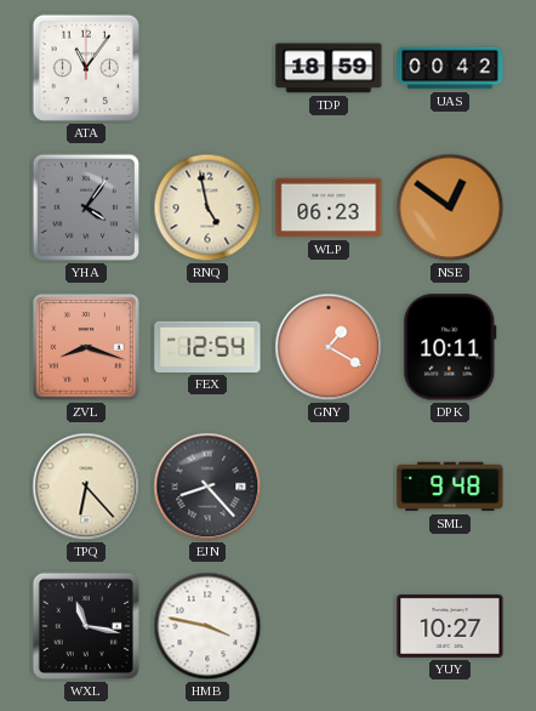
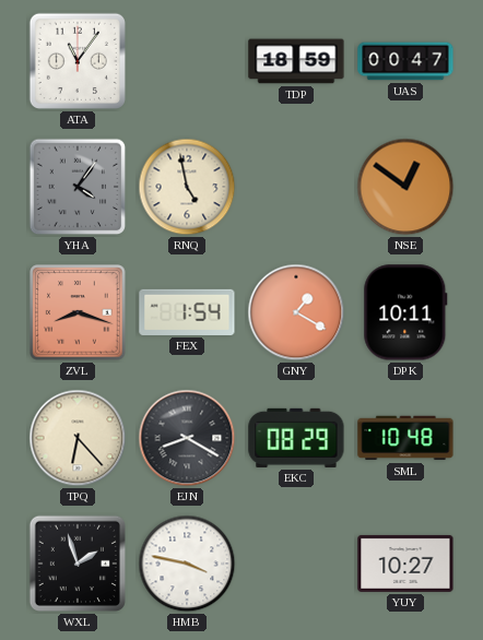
UAS: 00:42 -> 00:47 (405, 61)
WLP: 06:23 -> none (329, 207)
FEX: 12:54 -> 1:54 (187, 312)
EJN: 8:23 -> 8:20 (187, 438)
EKC: none -> 08:29 (296, 438)
SML: 9:48 -> 10:48 (405, 438)
WXL: 11:17 -> 1:57 (78, 564)
